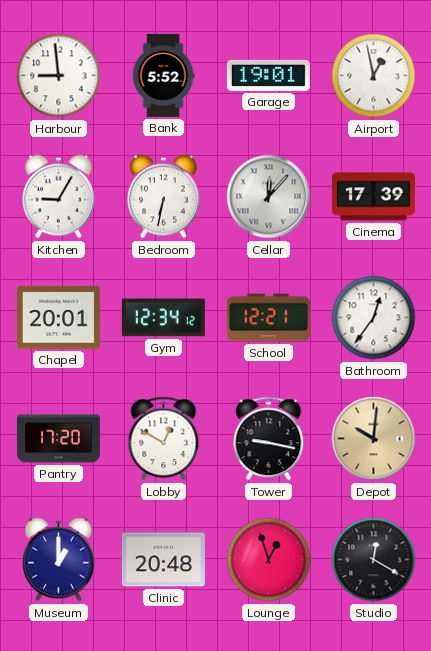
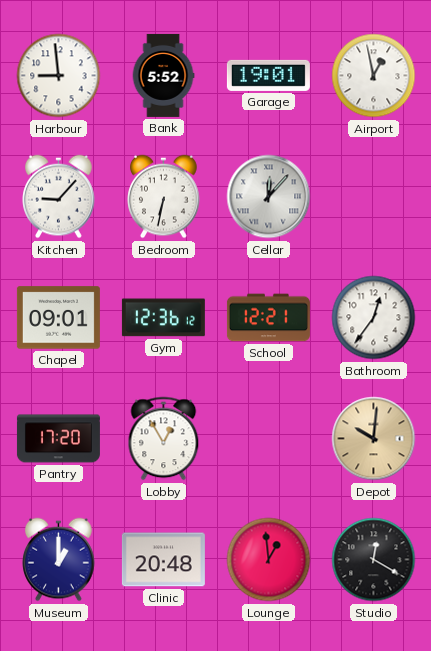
Kitchen: 9:05 -> 9:07 (59, 197)
Cinema: 17:39 -> none (373, 197)
Chapel: 20:01 -> 09:01 (58, 318)
Gym: 12:34 -> 12:36 (163, 318)
Lobby: 12:50 -> 12:55 (164, 439)
Tower: 9:17 -> none (269, 439)
Lounge: 12:57 -> 12:59 (269, 560)
